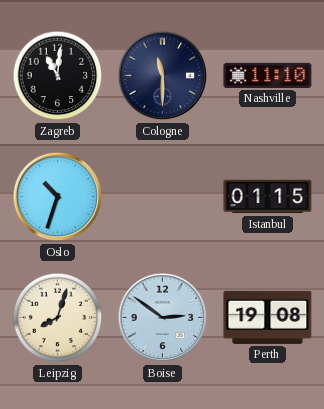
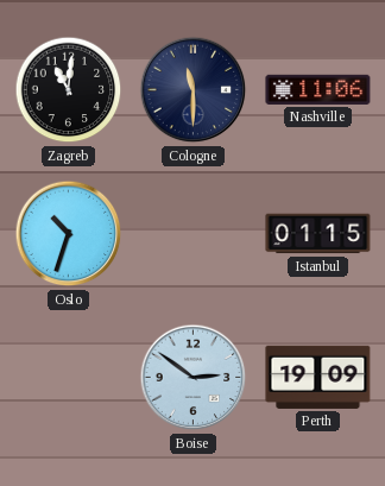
Nashville: 11:10 -> 11:06 (318, 89)
Leipzig: 8:03 -> none (58, 318)
Perth: 19:08 -> 19:09 (318, 377)
